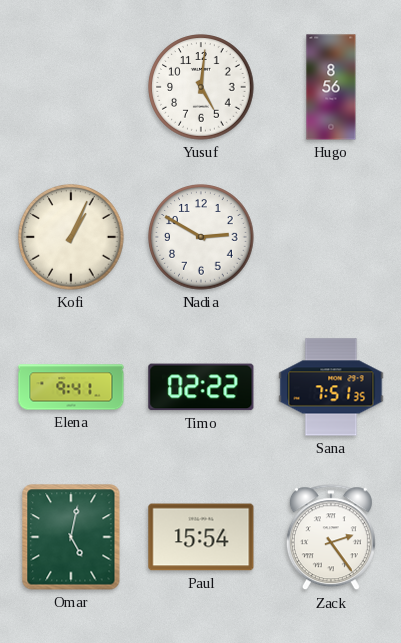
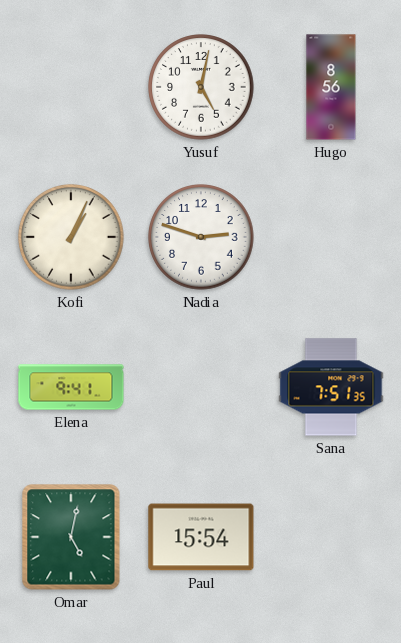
Yusuf: 5:01 -> 5:02 (201, 87)
Nadia: 2:50 -> 2:48 (201, 237)
Timo: 02:22 -> none (201, 387)
Zack: 2:24 -> none (331, 538)
